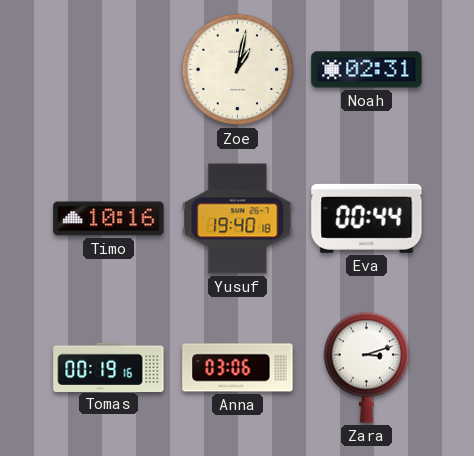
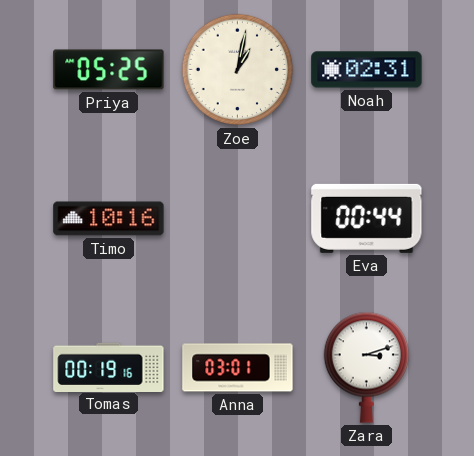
Priya: none -> 05:25 (109, 70)
Yusuf: 19:40 -> none (238, 219)
Anna: 03:06 -> 03:01 (238, 368)
